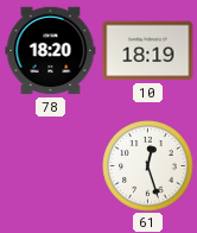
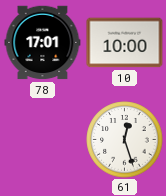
78: 18:20 -> 17:01 (43, 43)
10: 18:19 -> 10:00 (125, 43)
